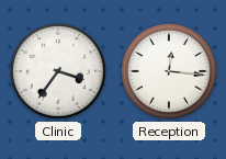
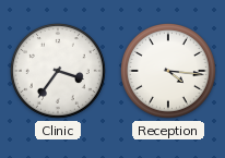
Reception: 12:16 -> 4:16 (168, 71)
